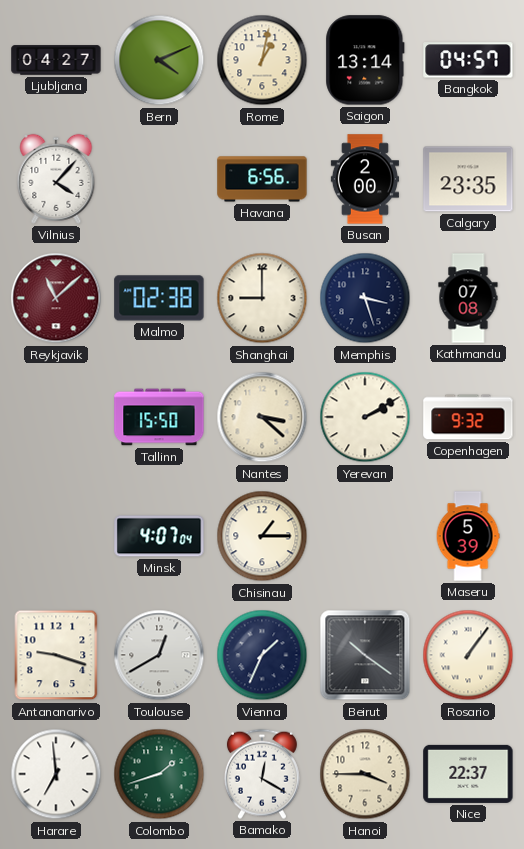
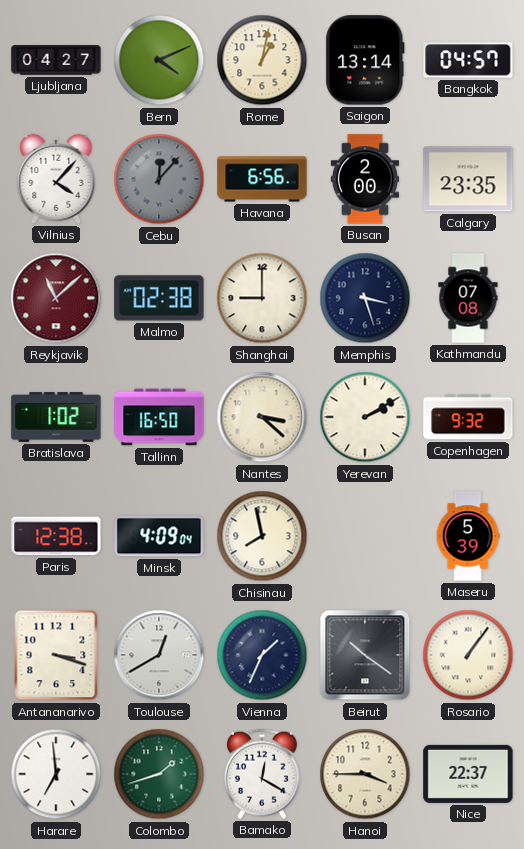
Cebu: none -> 12:07 (159, 179)
Bratislava: none -> 1:02 (56, 417)
Tallinn: 15:50 -> 16:50 (159, 417)
Paris: none -> 12:38 (56, 536)
Minsk: 4:07 -> 4:09 (159, 536)
Chisinau: 1:15 -> 7:58 (262, 536)
Antananarivo: 9:18 -> 3:18 (56, 655)
